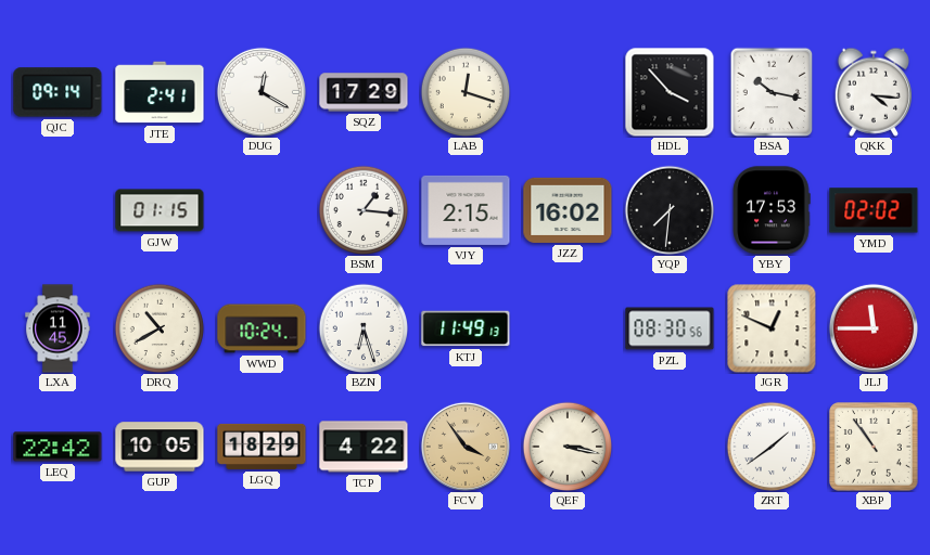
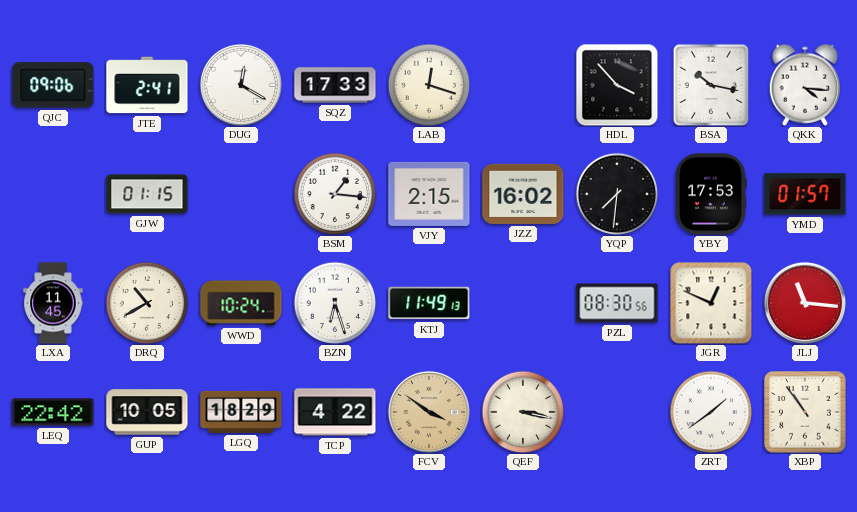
QJC: 09:14 -> 09:06 (53, 85)
SQZ: 17:29 -> 17:33 (335, 85)
YMD: 02:02 -> 01:57 (805, 194)
JLJ: 11:45 -> 11:16 (805, 303)
FCV: 3:54 -> 3:51 (429, 412)
